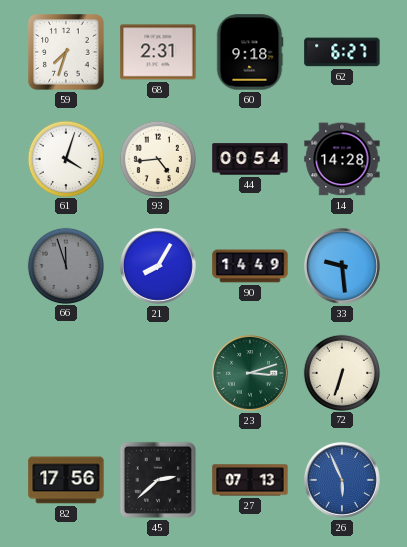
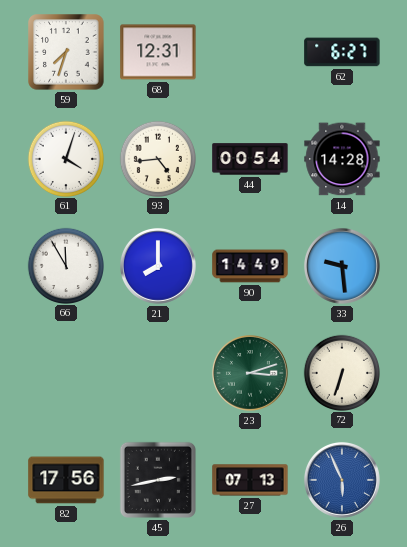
68: 2:31 -> 12:31 (158, 52)
60: 9:18 -> none (250, 52)
66: 11:57 -> 11:55 (65, 265)
66 dial: grey -> white (65, 265)
21: 8:05 -> 8:00 (158, 266)
45: 2:38 -> 2:43 (158, 480)
